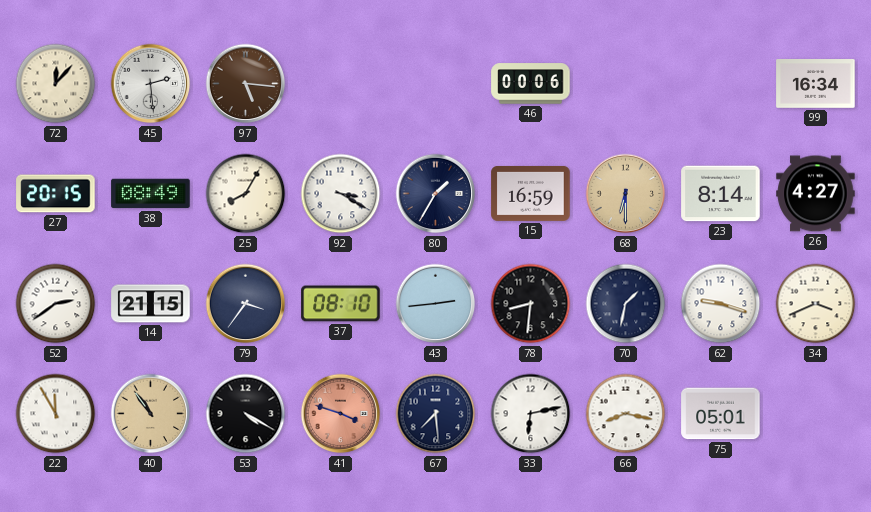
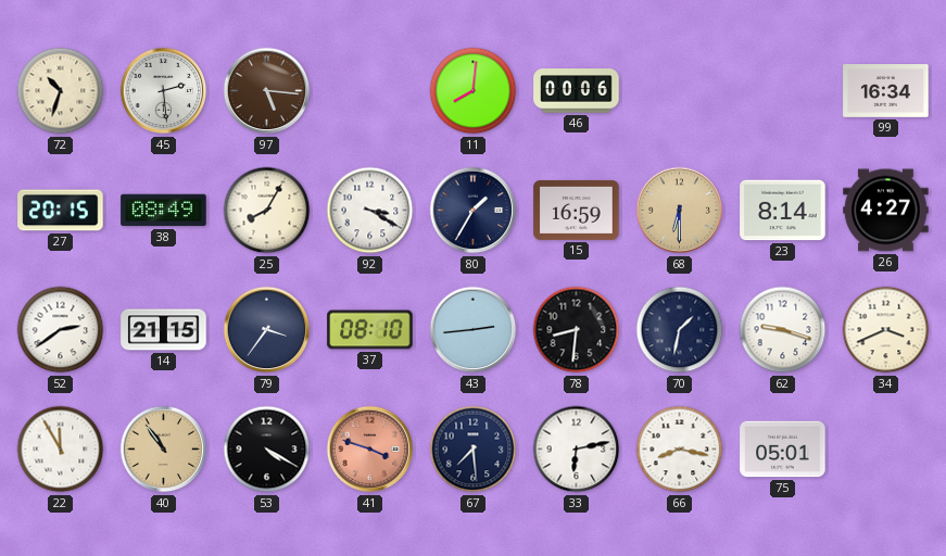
72: 12:07 -> 10:33 (61, 91)
11: none -> 8:01 (474, 91)
